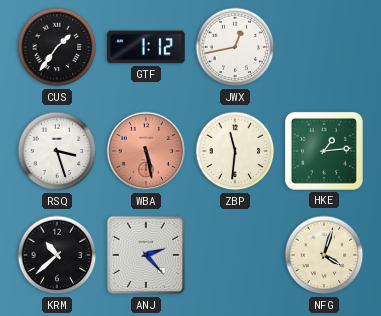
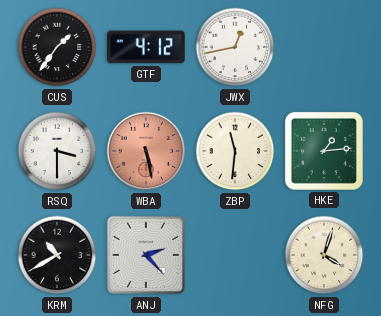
GTF: 1:12 -> 4:12 (146, 47)
RSQ: 3:27 -> 3:30 (57, 151)
KRM: 10:38 -> 10:40 (57, 255)
